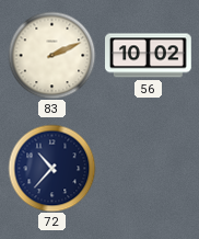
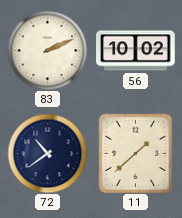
72: 10:37 -> 10:39 (47, 153)
11: none -> 1:38 (136, 153)
